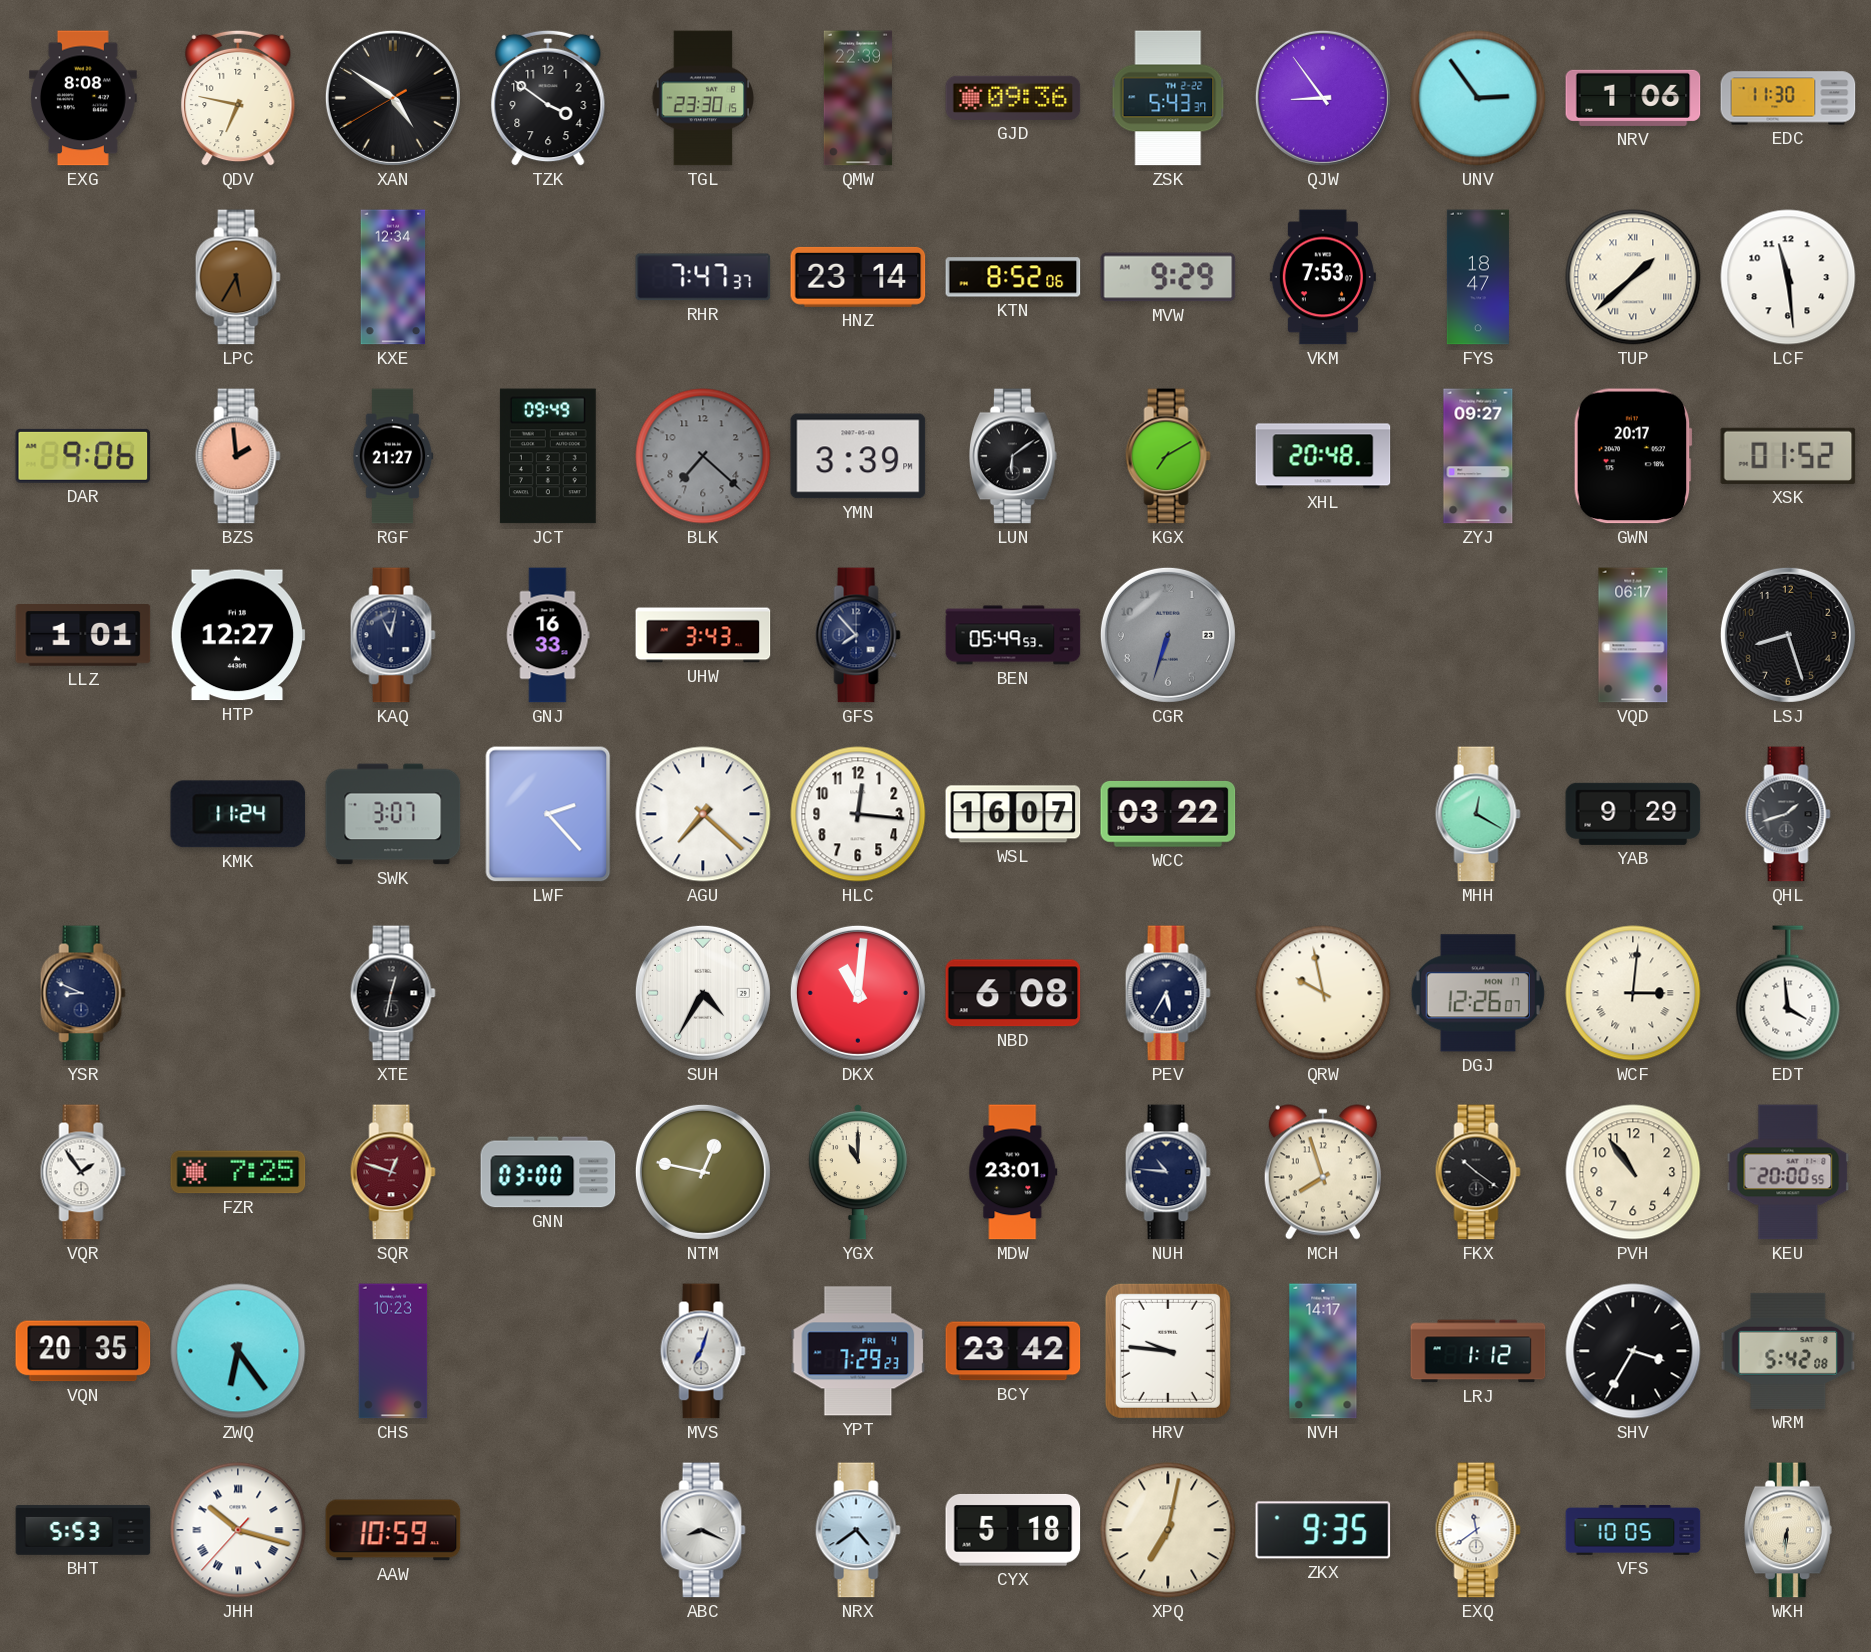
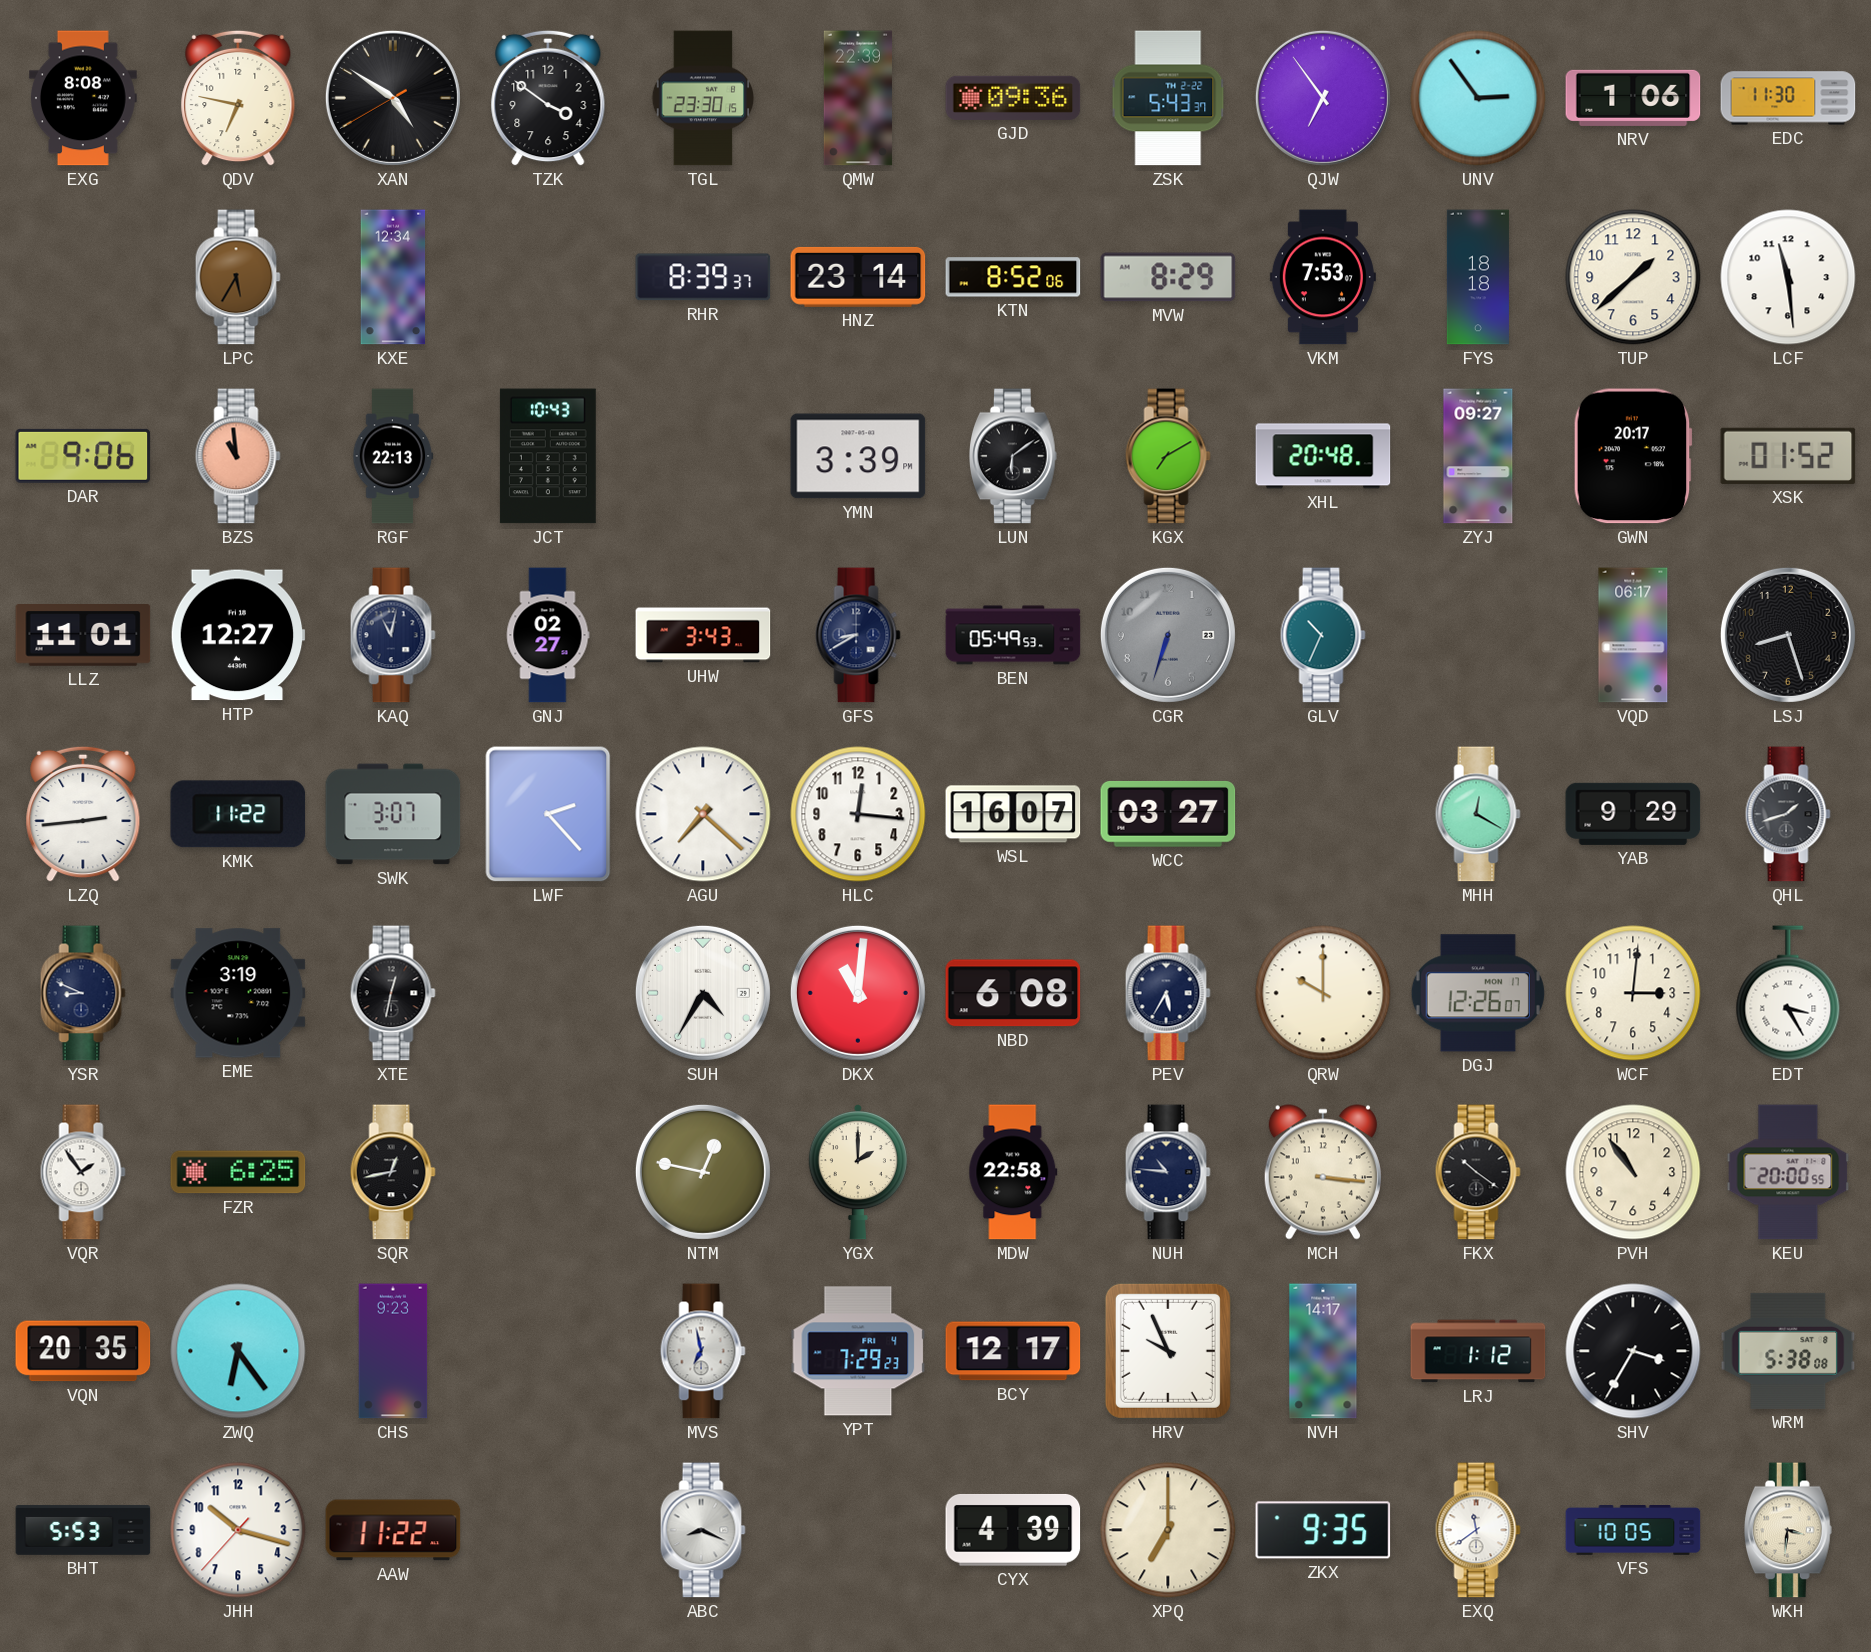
QJW: 8:54 -> 6:54 (1323, 98)
RHR: 7:47 -> 8:39 (703, 277)
MVW: 9:29 -> 8:29 (1168, 277)
FYS: 18:47 -> 18:18 (1478, 277)
TUP numerals: Roman -> Arabic (1633, 277)
BZS: 1:59 -> 10:59 (238, 456)
RGF: 21:27 -> 22:13 (393, 456)
JCT: 09:49 -> 10:43 (548, 456)
BLK: 7:22 -> none (703, 456)
LLZ: 1:01 -> 11:01 (83, 636)
GNJ: 16:33 -> 02:27 (548, 635)
GFS: 7:53 -> 8:40 (858, 635)
GLV: none -> 10:34 (1323, 635)
LZQ: none -> 2:44 (83, 814)
KMK: 11:24 -> 11:22 (238, 814)
WCC: 03:22 -> 03:27 (1168, 814)
EME: none -> 3:19 (238, 993)
QRW: 9:58 -> 10:00 (1323, 993)
WCF numerals: Roman -> Arabic (1633, 993)
EDT: 3:59 -> 3:25 (1788, 993)
FZR: 7:25 -> 6:25 (238, 1172)
SQR: 12:48 -> 12:43 (393, 1172)
SQR dial: burgundy -> black (393, 1172)
GNN: 03:00 -> none (548, 1172)
YGX: 11:00 -> 2:00 (858, 1173)
MDW: 23:01 -> 22:58 (1013, 1172)
MCH: 7:57 -> 3:16 (1323, 1172)
CHS: 10:23 -> 9:23 (393, 1351)
MVS: 7:03 -> 6:58 (703, 1351)
BCY: 23:42 -> 12:17 (1013, 1351)
HRV: 9:46 -> 9:56 (1168, 1351)
WRM: 5:42 -> 5:38 (1788, 1351)
JHH numerals: Roman -> Arabic (238, 1530)
AAW: 10:59 -> 11:22 (393, 1530)
NRX: 4:39 -> none (858, 1530)
CYX: 5:18 -> 4:39 (1013, 1530)
XPQ: 7:02 -> 7:00 (1168, 1530)
WKH: 6:31 -> 3:31 (1789, 1530)
